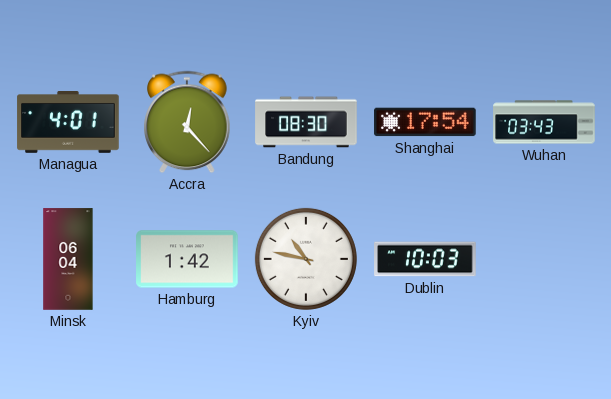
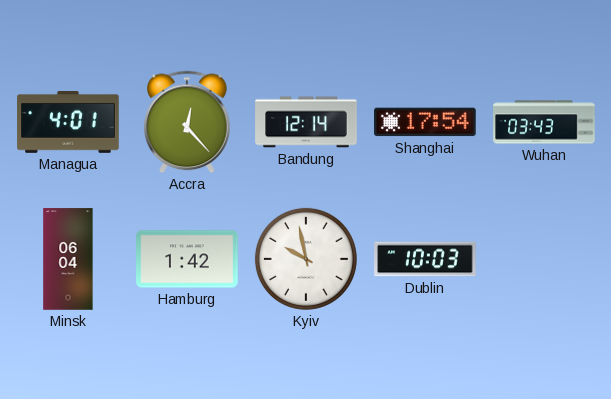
Bandung: 08:30 -> 12:14 (306, 122)
Kyiv: 10:47 -> 9:58 (306, 259)
